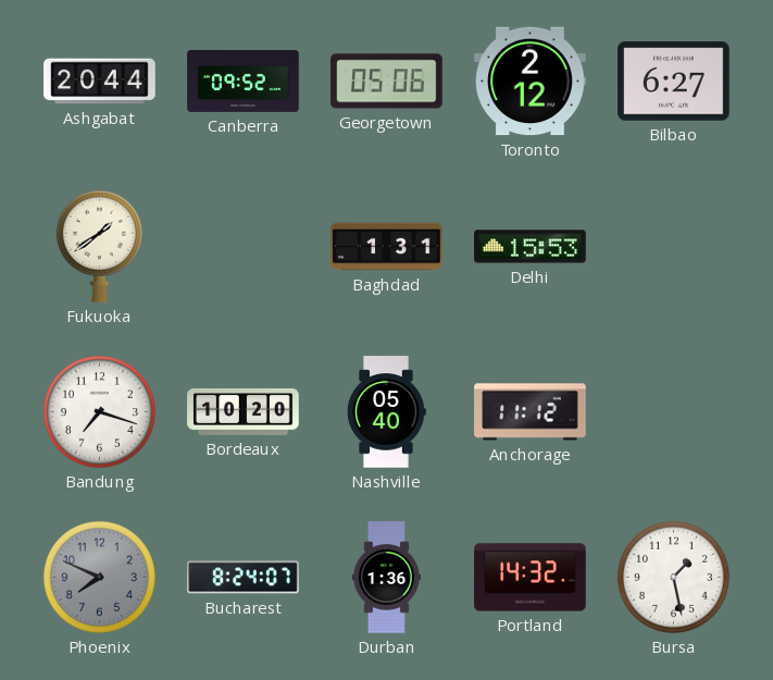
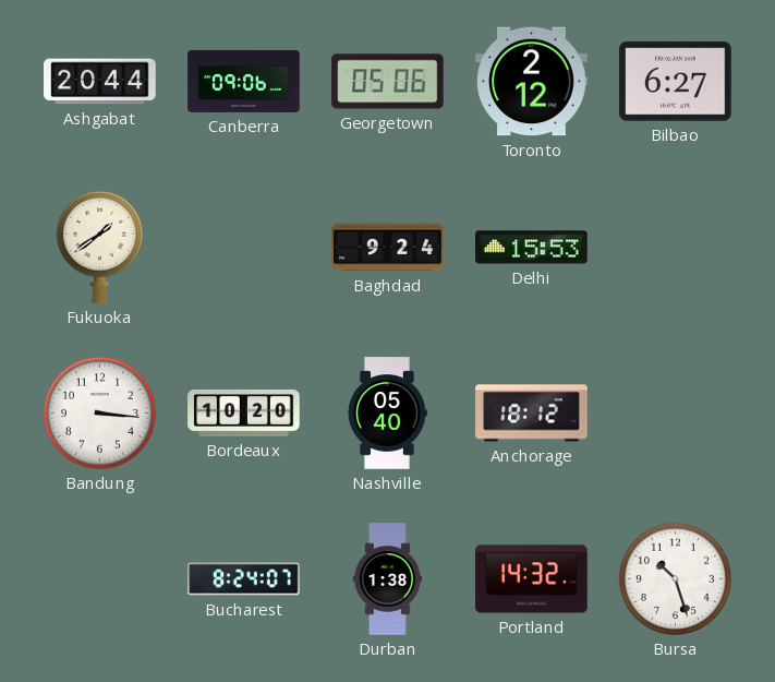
Canberra: 09:52 -> 09:06 (244, 81)
Baghdad: 1:31 -> 9:24 (388, 248)
Bandung: 7:18 -> 3:16 (99, 412)
Anchorage: 11:12 -> 18:12 (532, 414)
Phoenix: 7:49 -> none (99, 577)
Durban: 1:36 -> 1:38 (387, 579)
Bursa: 1:28 -> 10:27 (675, 578)
